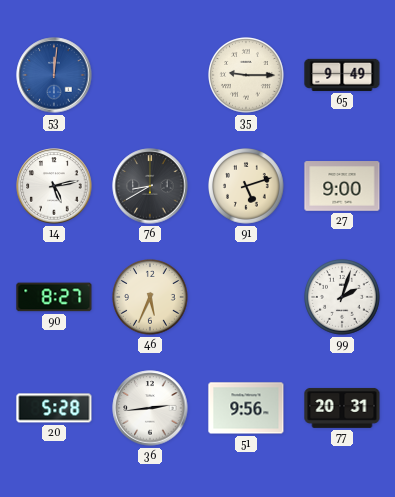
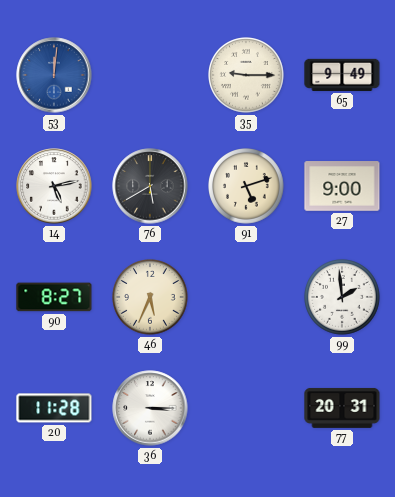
76: 8:40 -> 5:40 (150, 186)
99: 2:03 -> 1:59 (343, 298)
20: 5:28 -> 11:28 (54, 408)
36: 2:44 -> 3:15 (150, 408)
51: 9:56 -> none (246, 408)
